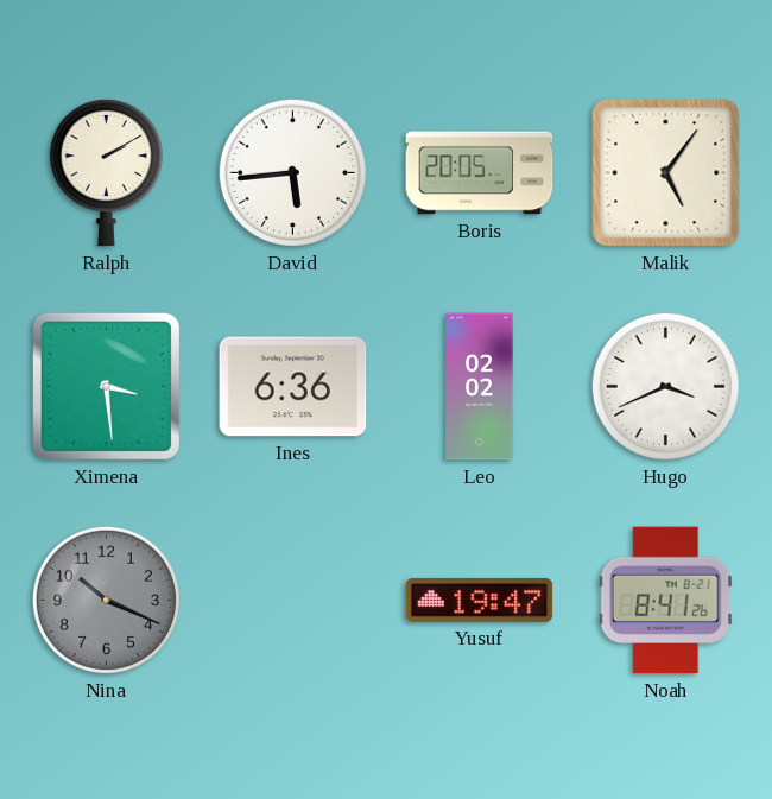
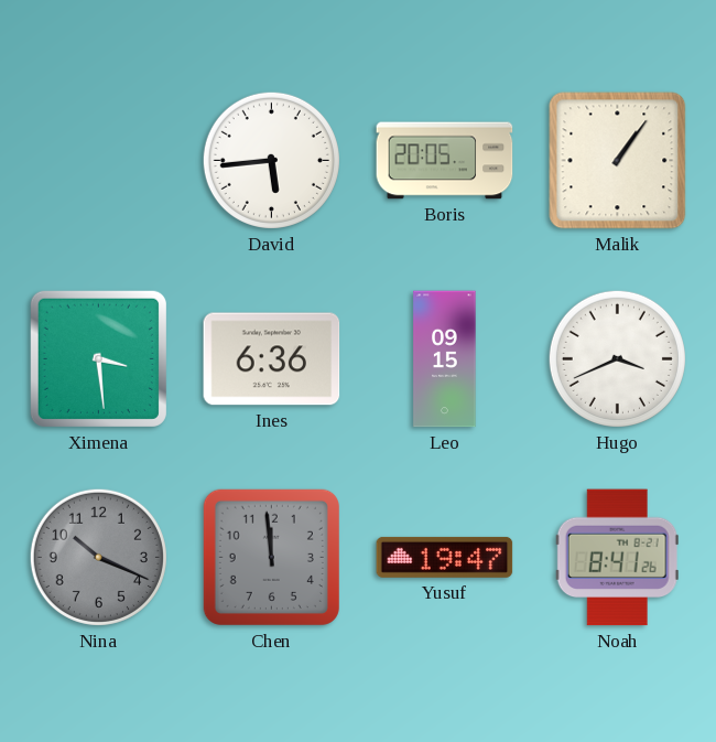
Ralph: 2:10 -> none (106, 172)
Malik: 5:06 -> 1:06 (618, 161)
Leo: 02:02 -> 09:15 (445, 359)
Chen: none -> 11:59 (271, 557)
